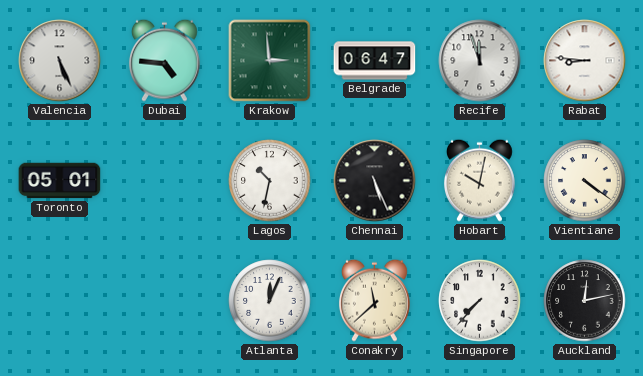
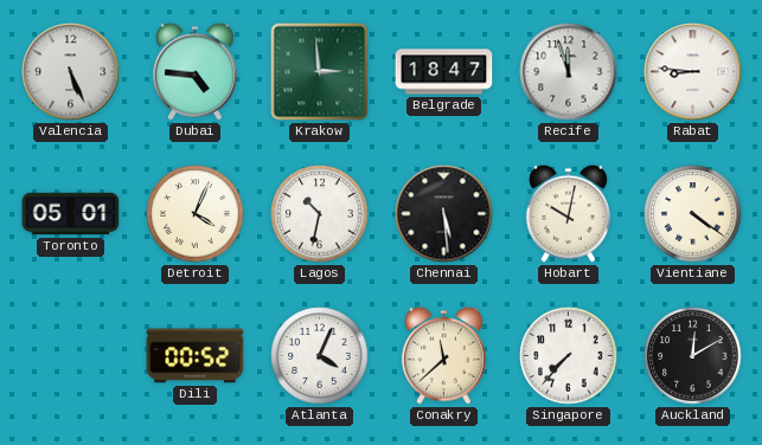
Belgrade: 06:47 -> 18:47 (444, 72)
Detroit: none -> 4:04 (196, 214)
Chennai: 5:26 -> 5:29 (444, 214)
Dili: none -> 00:52 (196, 356)
Atlanta: 12:04 -> 4:04 (320, 356)
Auckland: 12:13 -> 12:10 (693, 356)
